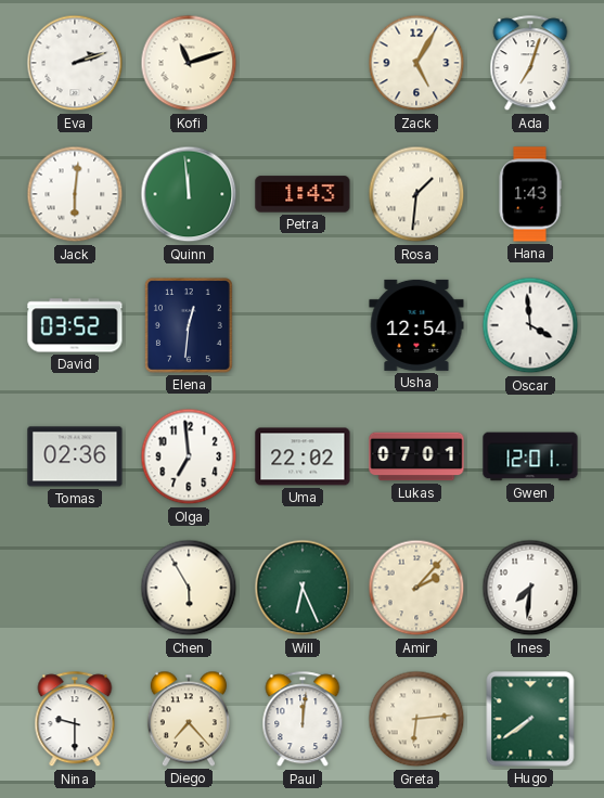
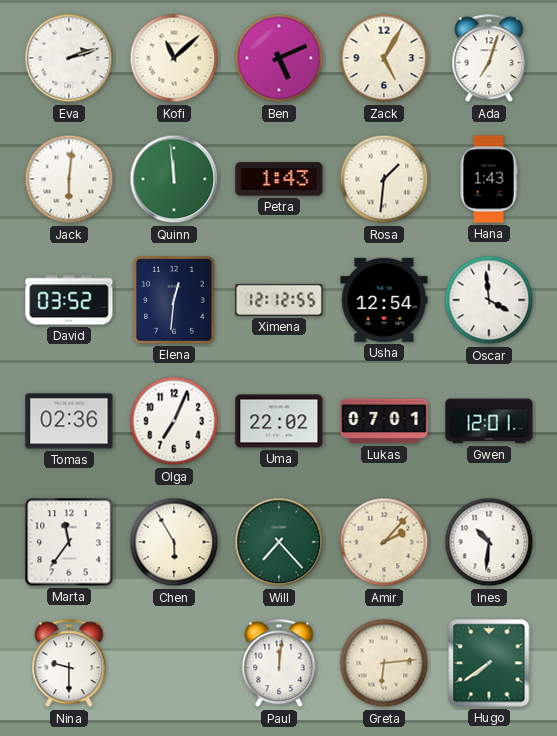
Kofi: 11:12 -> 11:08 (174, 58)
Ben: none -> 5:11 (279, 58)
Ximena: none -> 12:12 (279, 300)
Olga: 6:59 -> 7:04 (174, 421)
Marta: none -> 11:36 (69, 542)
Will: 6:26 -> 7:23 (279, 542)
Ines: 7:31 -> 10:31 (489, 542)
Diego: 7:23 -> none (189, 719)
